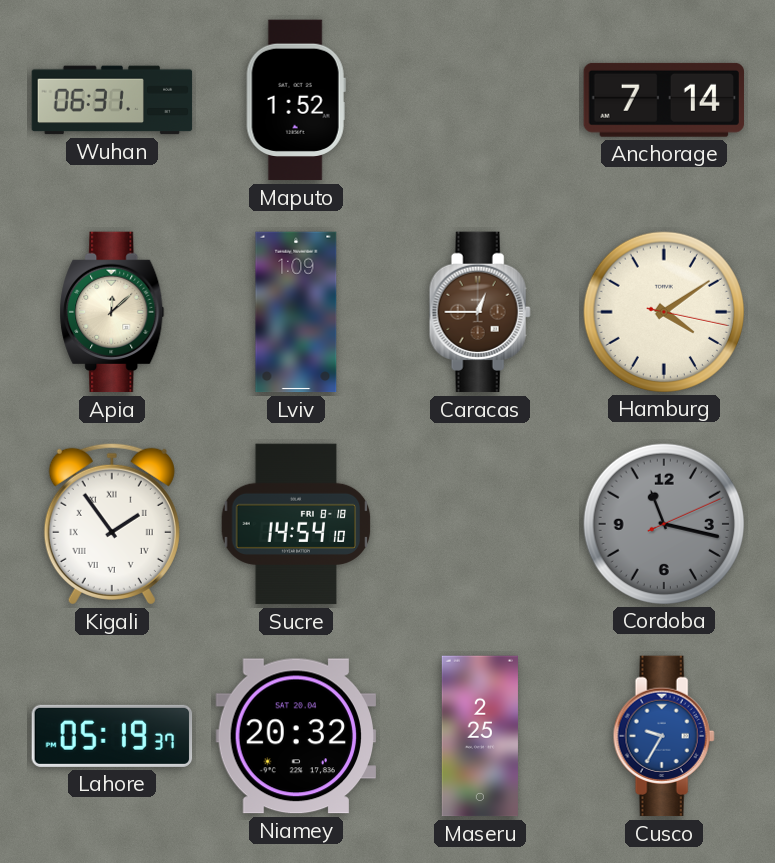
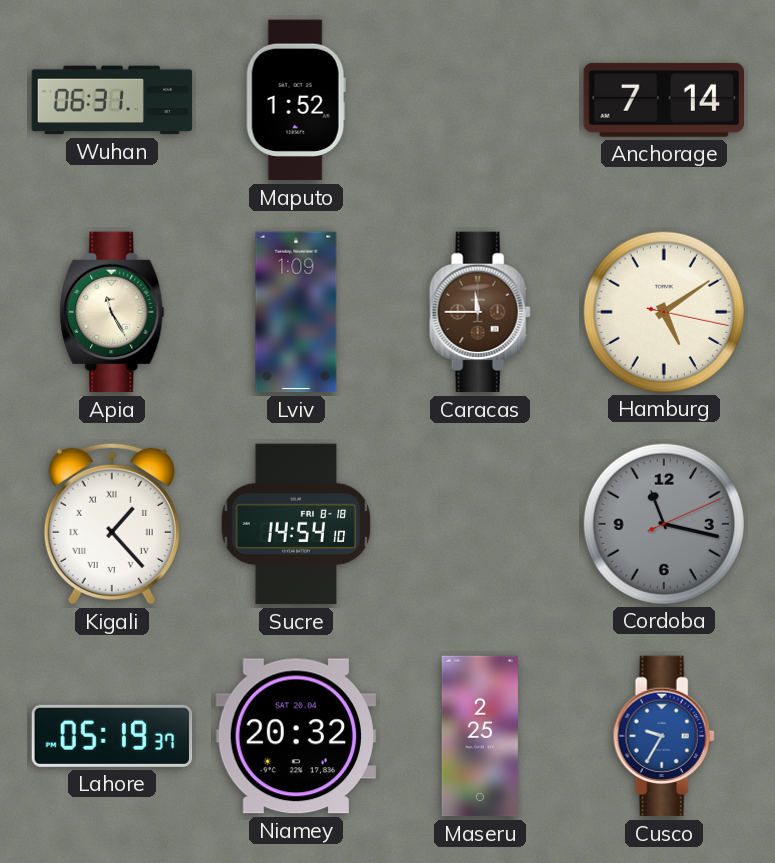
Apia: 12:08 -> 11:25 (112, 312)
Caracas: 12:45 -> 11:45 (480, 312)
Hamburg: 4:09 -> 5:09 (663, 311)
Kigali: 1:54 -> 1:23 (112, 524)
